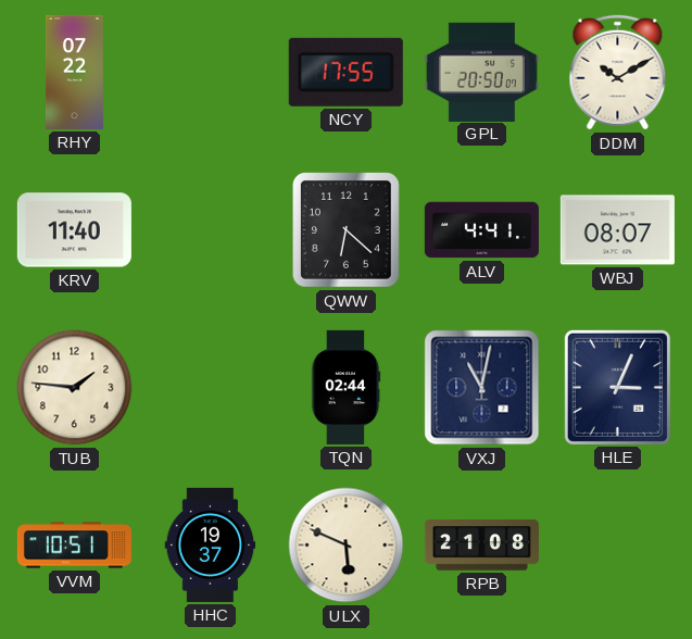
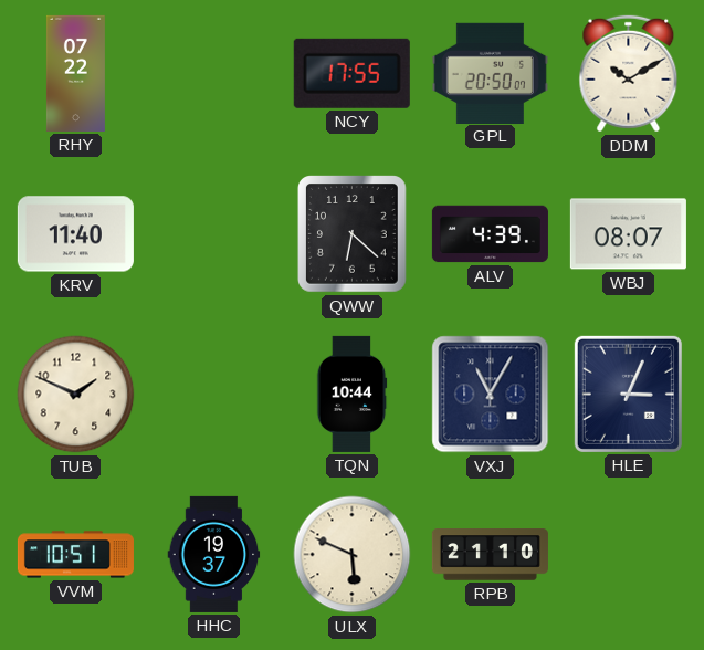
ALV: 4:41 -> 4:39 (490, 234)
TUB: 1:46 -> 1:49 (76, 395)
TQN: 02:44 -> 10:44 (351, 394)
VXJ: 11:02 -> 11:05 (491, 395)
RPB: 21:08 -> 21:10 (490, 555)
